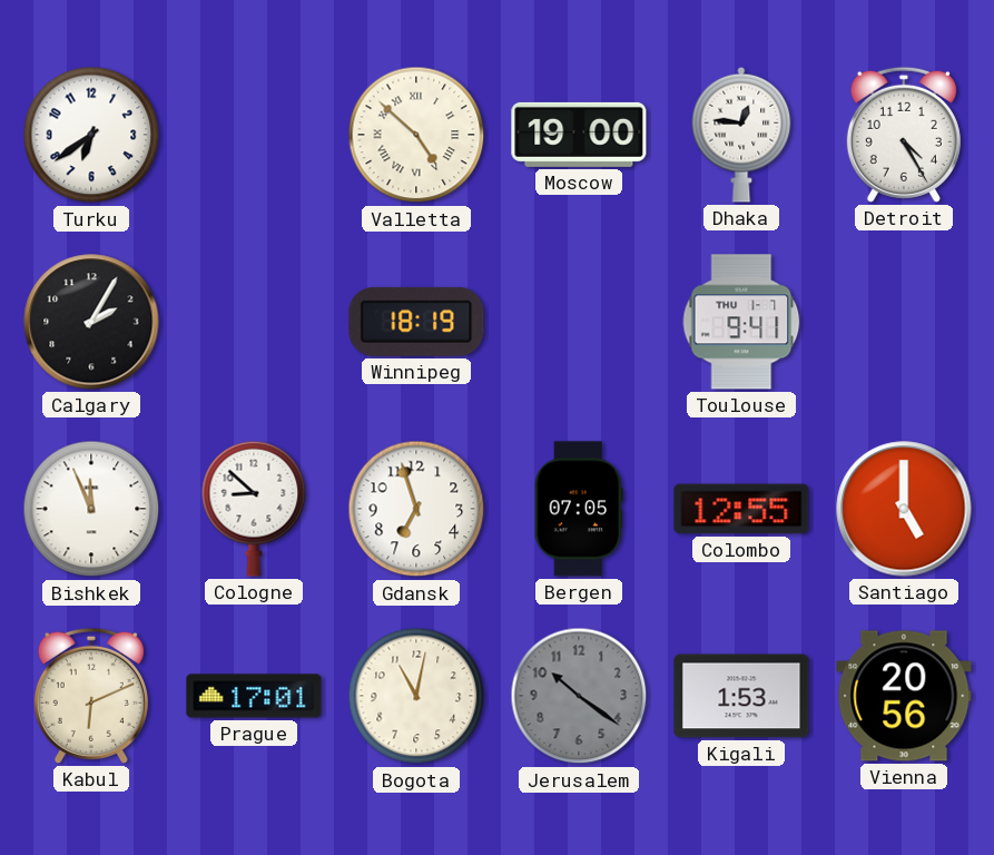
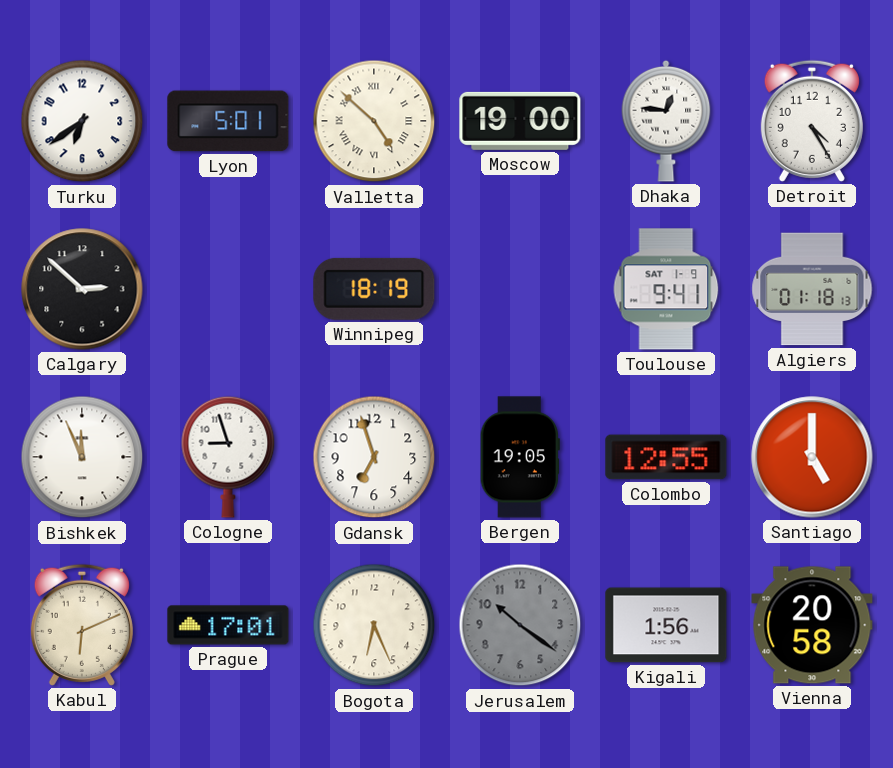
Lyon: none -> 5:01 (228, 121)
Calgary: 2:05 -> 2:52 (82, 289)
Toulouse date: THU 1-7 -> SAT 1-9 (666, 289)
Algiers: none -> 01:18 (812, 289)
Cologne: 8:52 -> 8:57 (228, 457)
Bergen: 07:05 -> 19:05 (520, 457)
Bogota: 11:02 -> 6:26 (374, 625)
Kigali: 1:53 -> 1:56 (666, 625)
Vienna: 20:56 -> 20:58 (812, 625)
